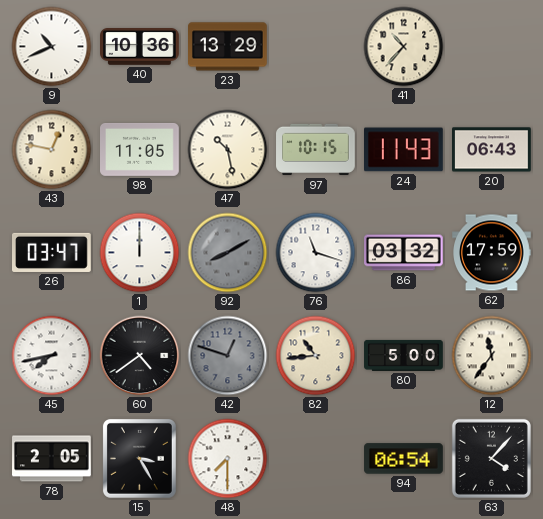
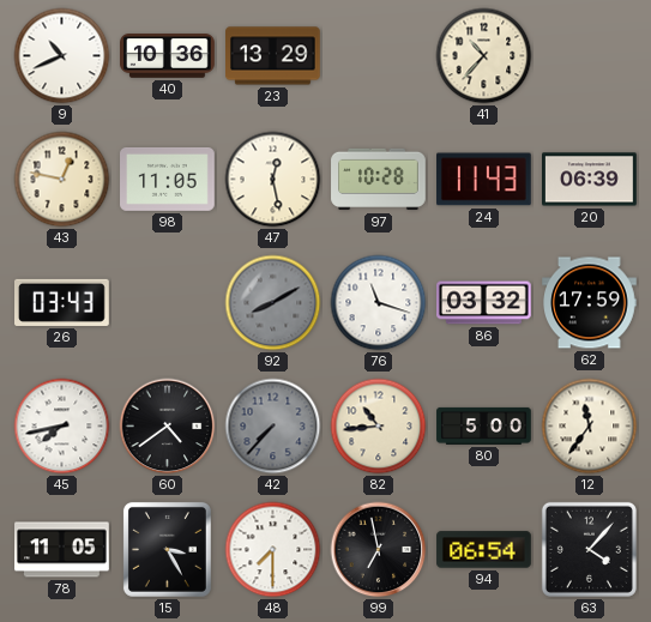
47: 10:28 -> 12:28 (273, 180)
97: 10:15 -> 10:28 (379, 180)
20: 06:43 -> 06:39 (590, 180)
26: 03:47 -> 03:43 (62, 302)
1: 12:00 -> none (140, 253)
42: 12:48 -> 7:37 (273, 427)
78: 2:05 -> 11:05 (62, 550)
99: none -> 6:58 (379, 550)
